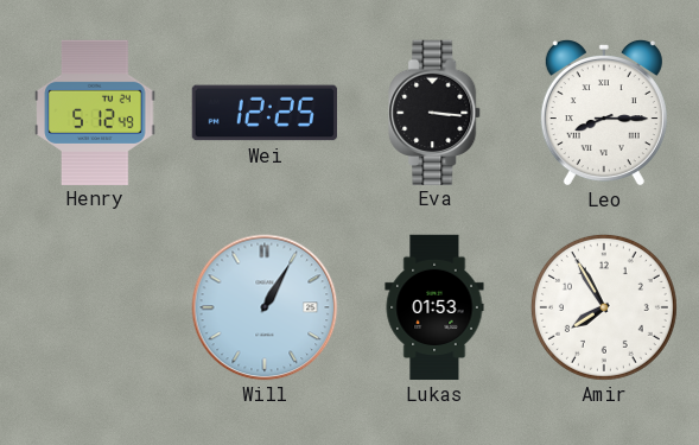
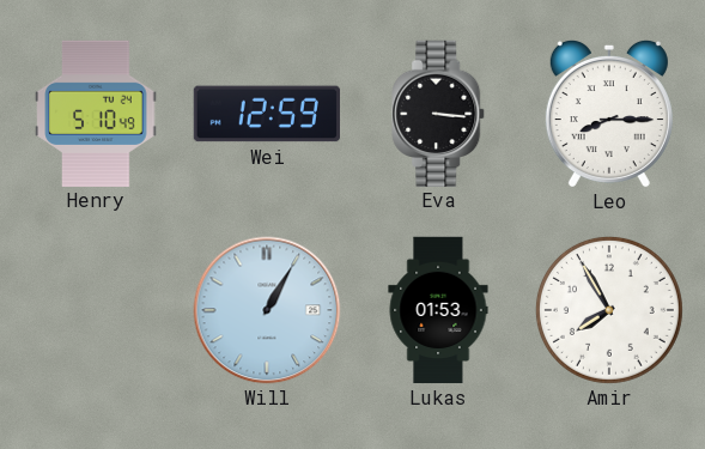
Henry: 5:12 -> 5:10 (96, 113)
Wei: 12:25 -> 12:59 (266, 114)
